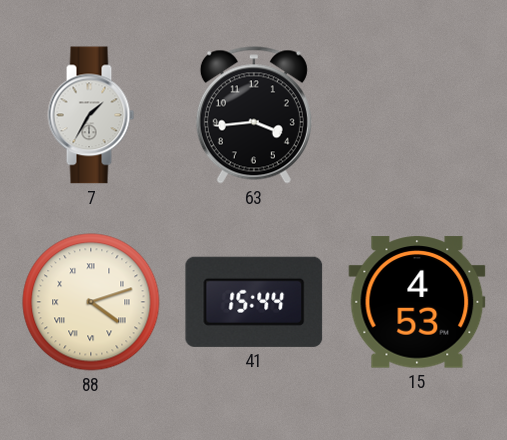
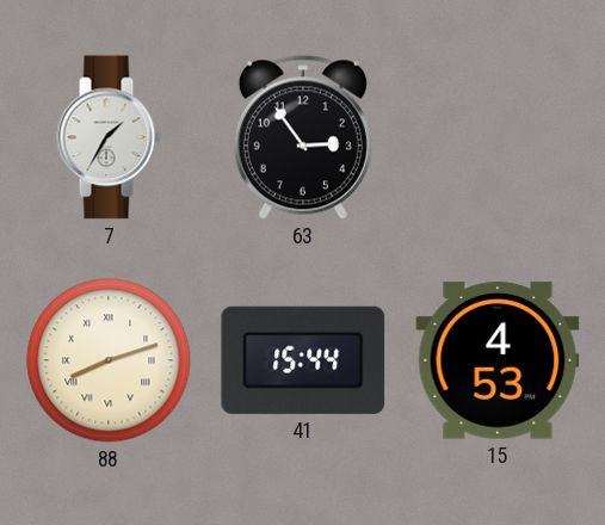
63: 3:44 -> 2:54 (303, 137)
88: 4:12 -> 8:12 (109, 360)
